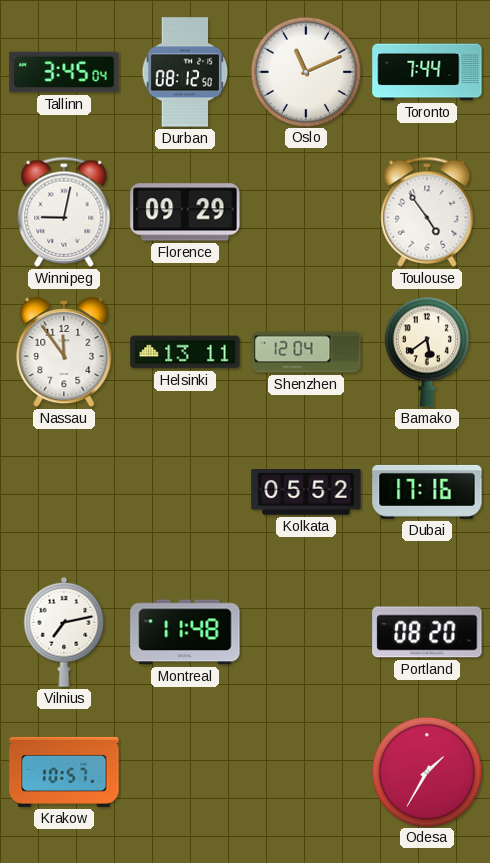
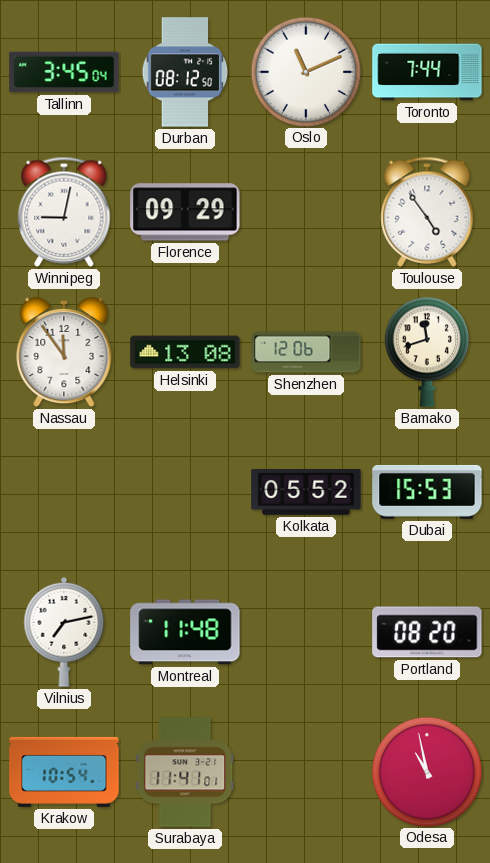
Helsinki: 13:11 -> 13:08 (185, 352)
Shenzhen: 12:04 -> 12:06 (306, 352)
Bamako: 5:39 -> 11:42 (427, 352)
Dubai: 17:16 -> 15:53 (427, 492)
Krakow: 10:57 -> 10:54 (64, 772)
Surabaya: none -> 11:41 (185, 772)
Odesa: 1:35 -> 10:58 (426, 771)
